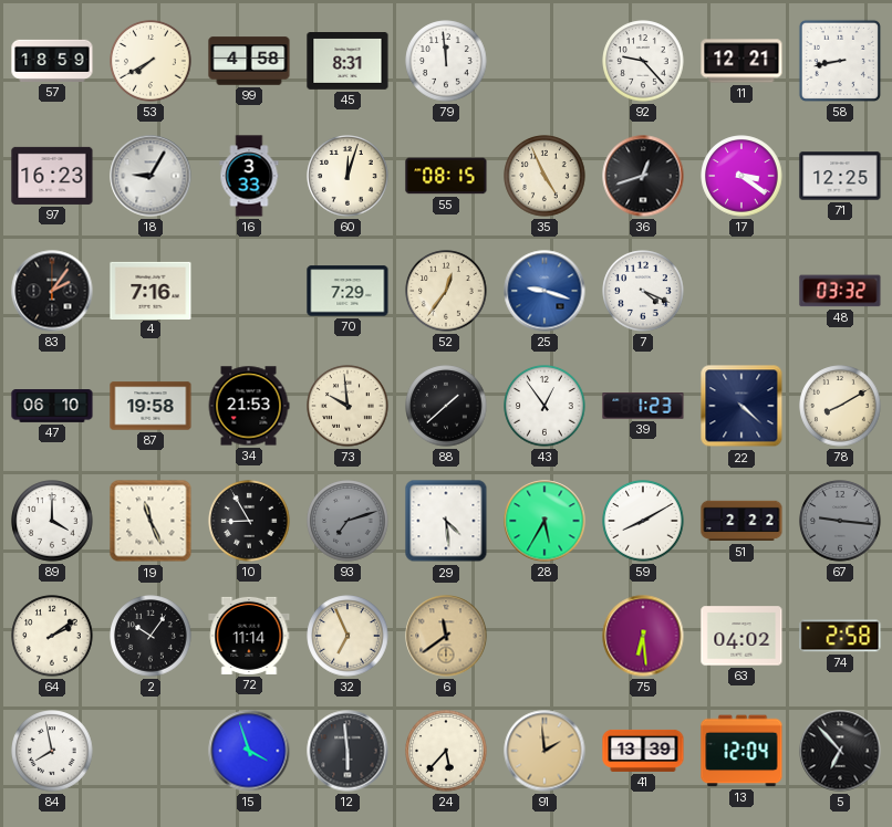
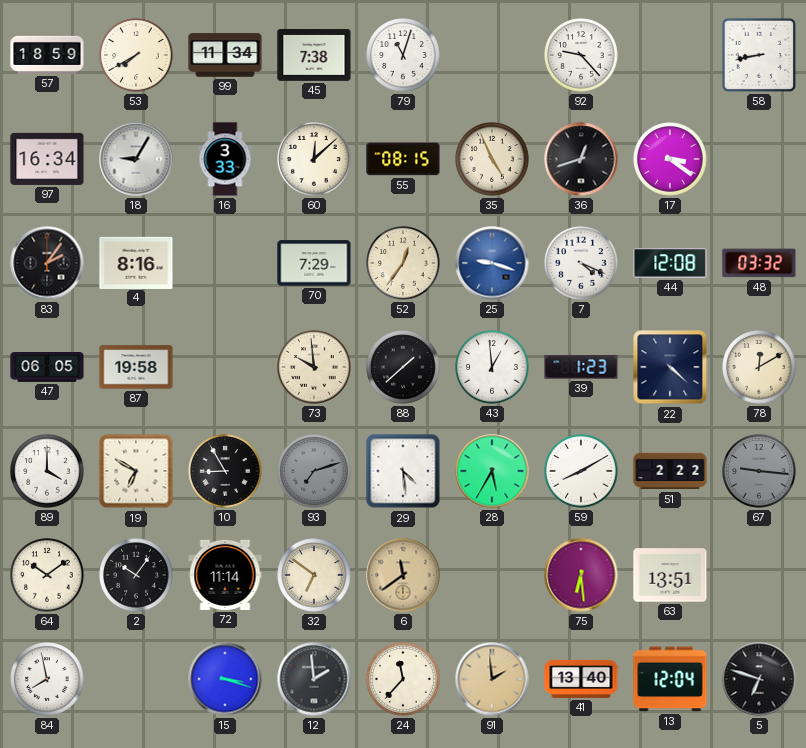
99: 4:58 -> 11:34 (225, 55)
45: 8:31 -> 7:38 (314, 56)
79: 11:59 -> 11:03 (403, 55)
11: 12:21 -> none (741, 61)
97: 16:23 -> 16:34 (47, 159)
60: 12:03 -> 12:08 (314, 159)
71: 12:25 -> none (840, 176)
4: 7:16 -> 8:16 (136, 262)
44: none -> 12:08 (670, 263)
47: 06:10 -> 06:05 (47, 368)
34: 21:53 -> none (249, 406)
43: 12:54 -> 12:59 (492, 367)
78: 8:10 -> 12:10 (759, 367)
19: 11:26 -> 6:50 (136, 471)
64: 2:09 -> 10:09 (47, 575)
32: 6:56 -> 6:51 (314, 575)
63: 04:02 -> 13:51 (670, 575)
74: 2:58 -> none (840, 636)
15: 3:57 -> 3:18 (225, 679)
12: 5:59 -> 1:59 (314, 679)
24: 5:37 -> 11:37 (403, 679)
41: 13:39 -> 13:40 (581, 679)
5: 6:53 -> 6:48 (759, 679)
